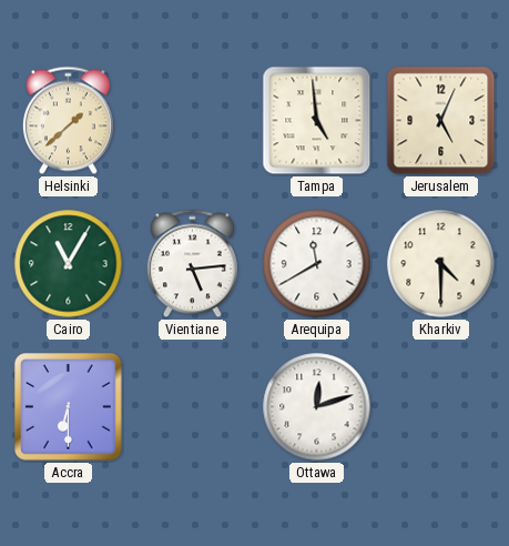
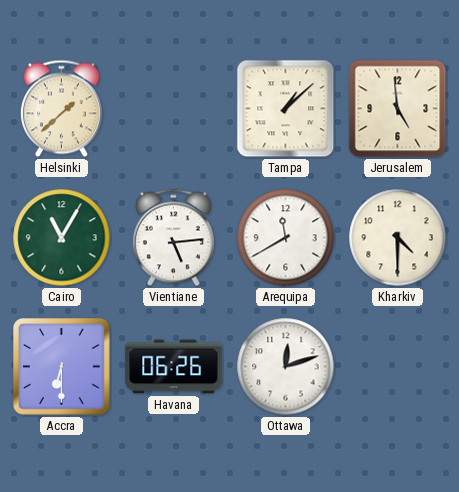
Tampa: 4:59 -> 1:08 (286, 109)
Jerusalem: 5:04 -> 4:59 (398, 109)
Havana: none -> 06:26 (174, 367)
